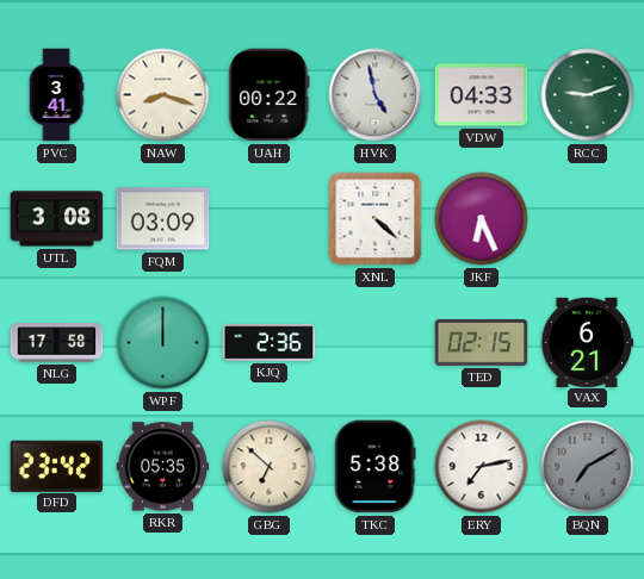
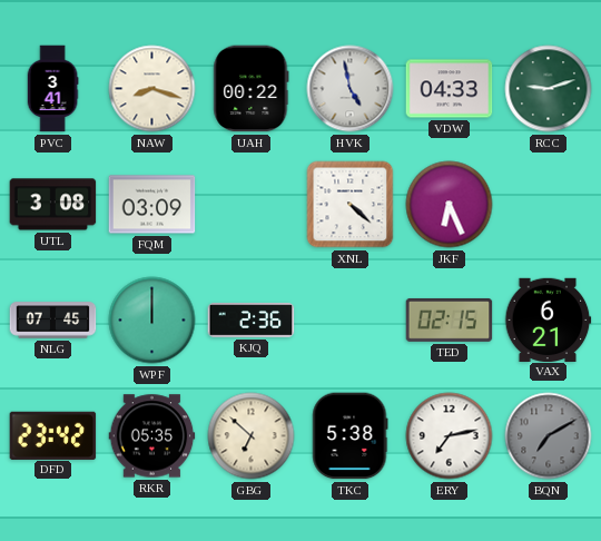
NLG: 17:58 -> 07:45 (53, 321)
